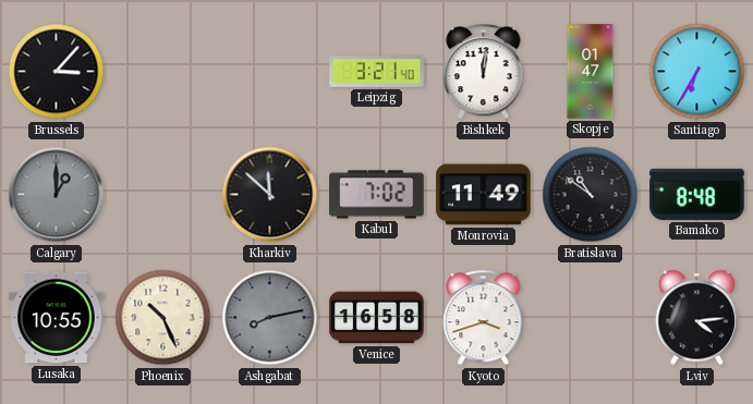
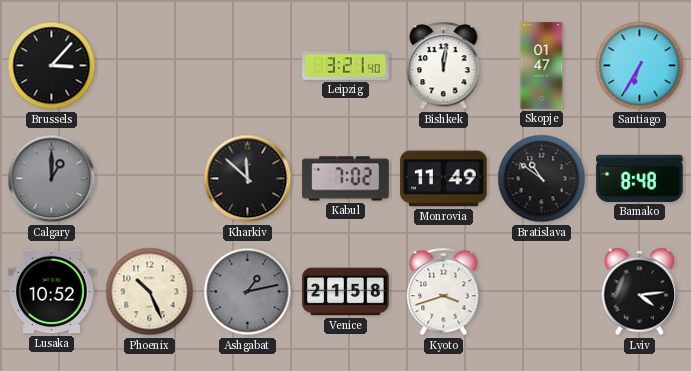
Lusaka: 10:55 -> 10:52 (52, 292)
Ashgabat: 8:13 -> 1:13 (248, 292)
Venice: 16:58 -> 21:58 (346, 292)
